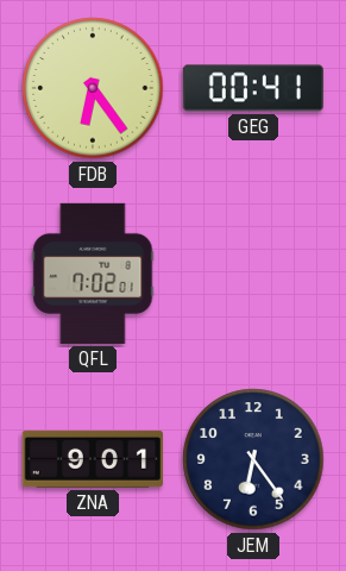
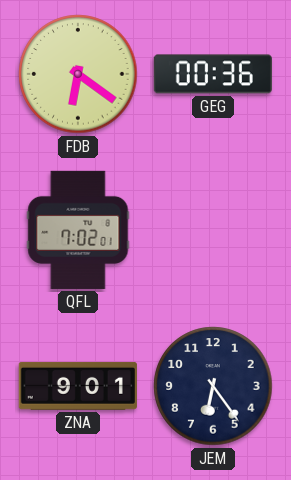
FDB: 6:24 -> 6:21 (78, 74)
GEG: 00:41 -> 00:36 (213, 74)
